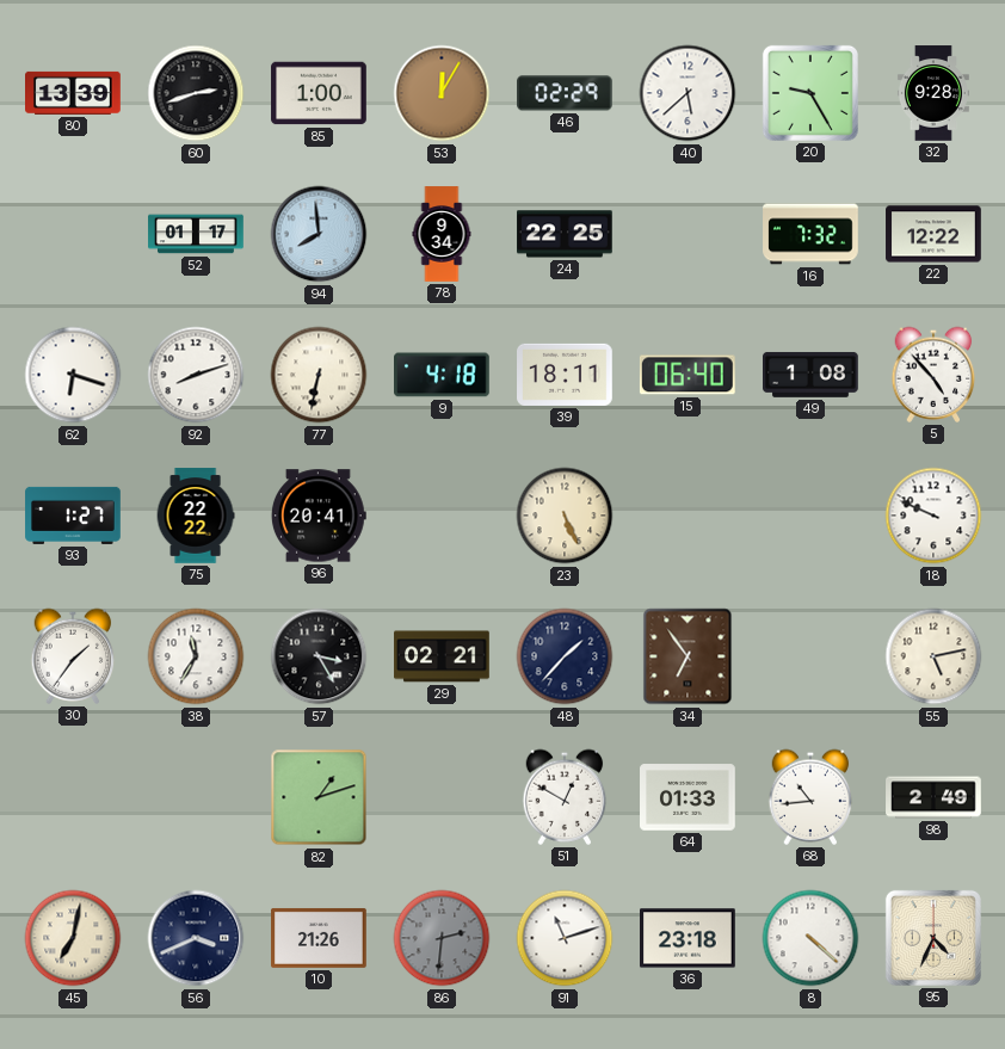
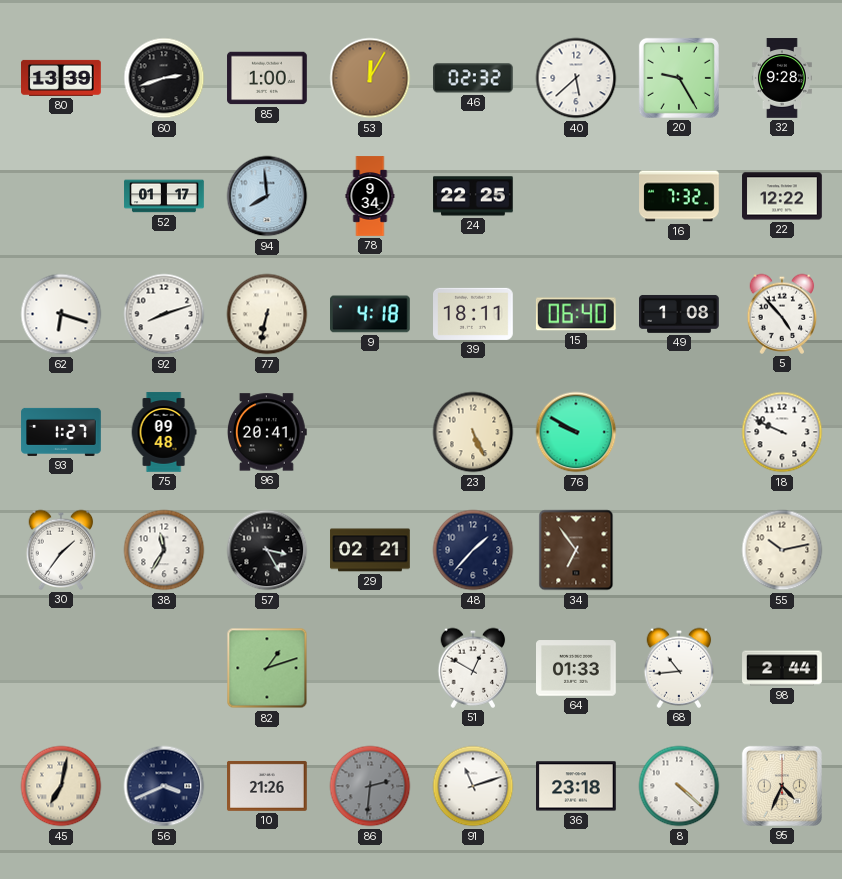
46: 02:29 -> 02:32 (474, 78)
75: 22:22 -> 09:48 (164, 432)
76: none -> 9:50 (576, 432)
55: 5:13 -> 10:13 (782, 550)
98: 2:49 -> 2:44 (782, 668)
